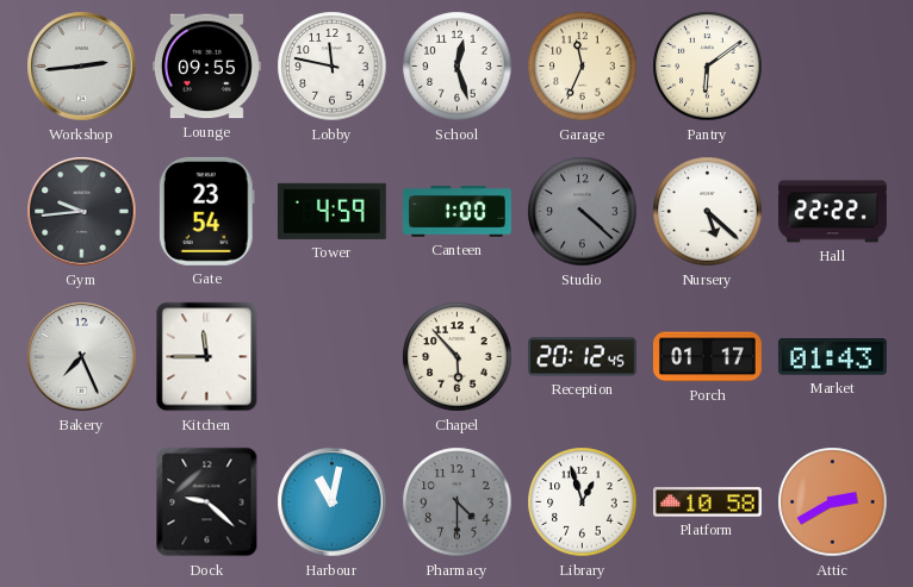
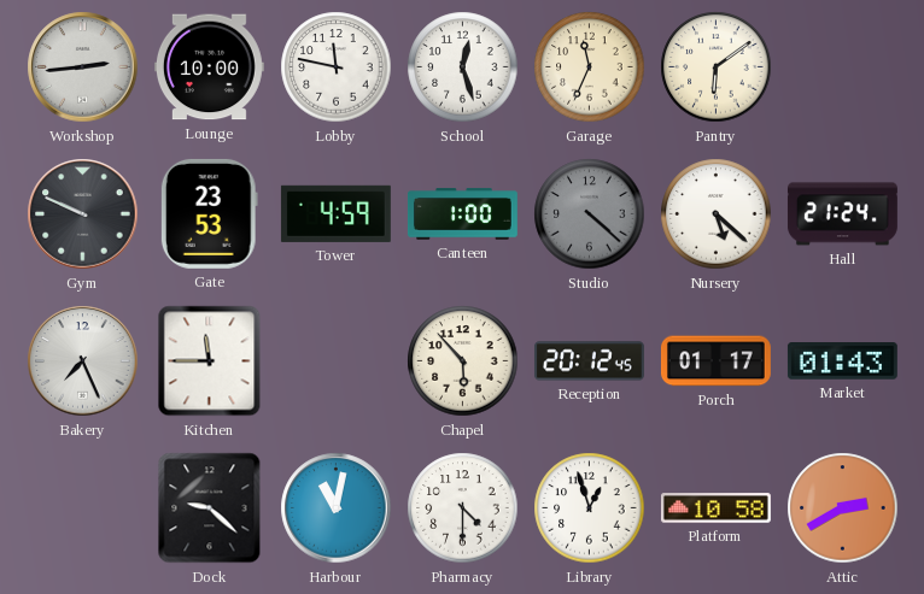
Lounge: 09:55 -> 10:00 (209, 67)
Gym: 9:44 -> 9:49 (83, 214)
Gate: 23:54 -> 23:53 (209, 213)
Hall: 22:22 -> 21:24 (842, 214)
Pharmacy dial: grey -> white (463, 508)
